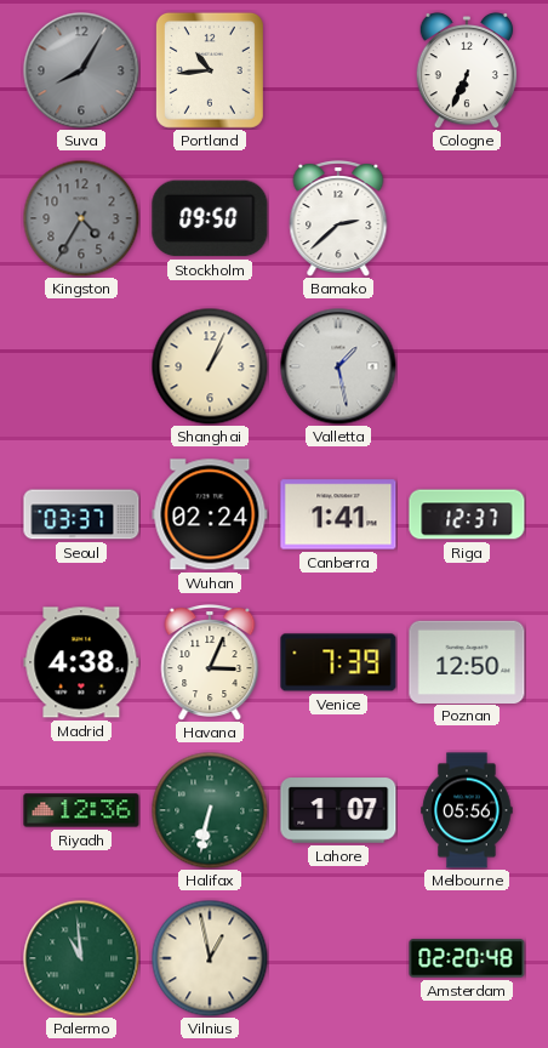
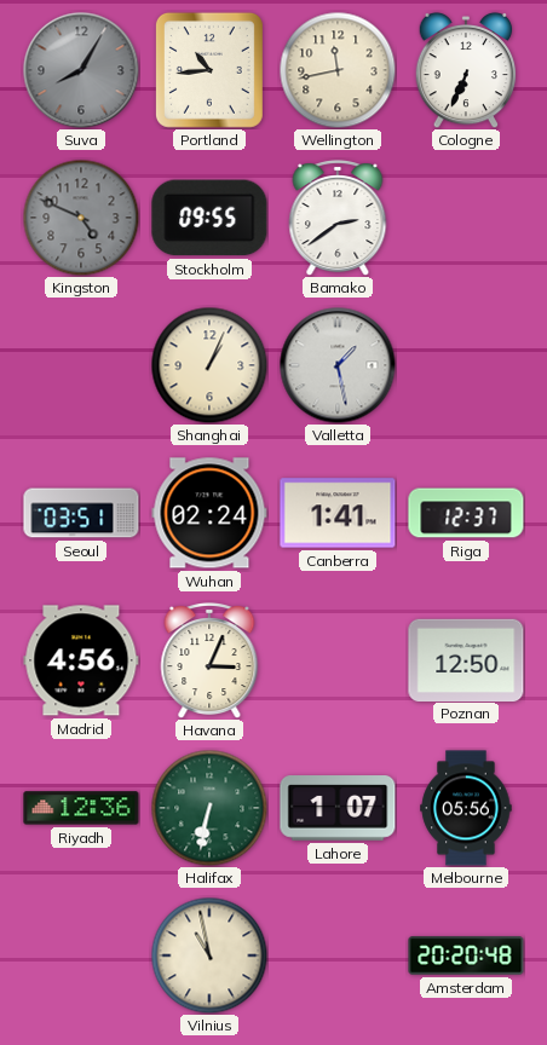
Wellington: none -> 11:43 (338, 70)
Kingston: 4:35 -> 4:49 (81, 218)
Stockholm: 09:50 -> 09:55 (209, 218)
Bamako: 2:38 -> 2:39 (338, 219)
Seoul: 03:37 -> 03:51 (81, 513)
Madrid: 4:38 -> 4:56 (81, 660)
Venice: 7:39 -> none (338, 662)
Palermo: 10:59 -> none (81, 958)
Vilnius: 12:58 -> 10:58 (209, 955)
Amsterdam: 02:20 -> 20:20 (466, 955)
